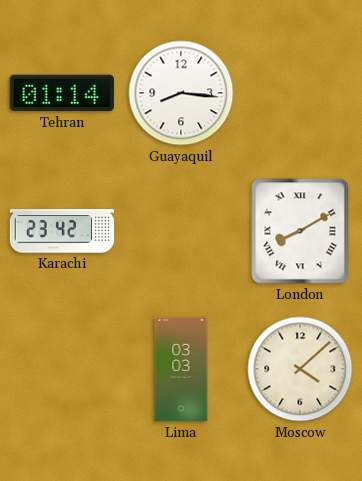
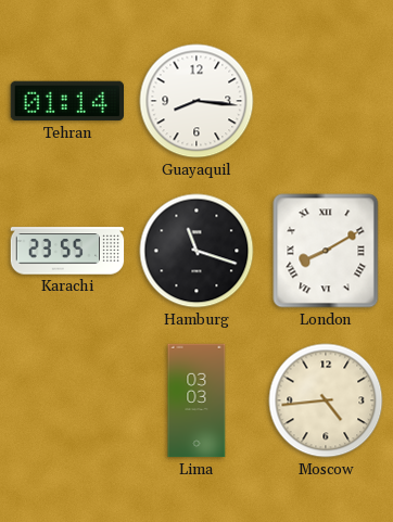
Karachi: 23:42 -> 23:55 (67, 251)
Hamburg: none -> 11:18 (196, 251)
Moscow: 4:08 -> 4:44 (326, 400)
